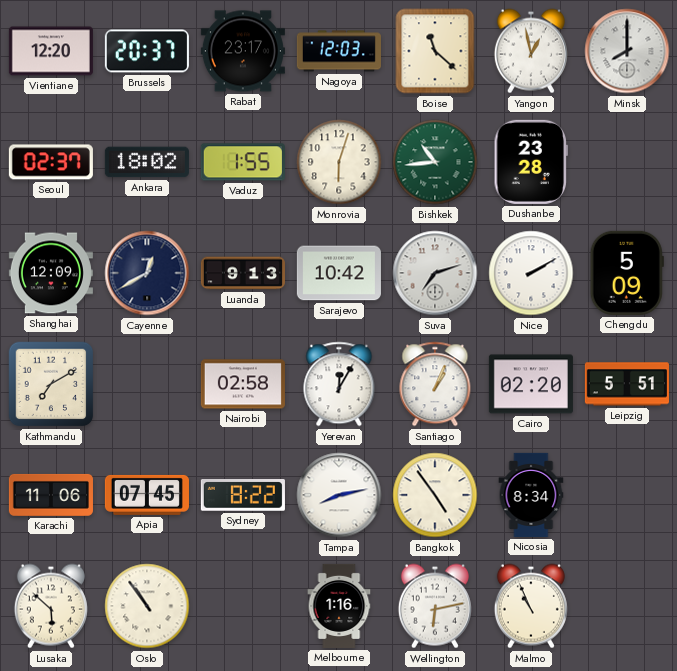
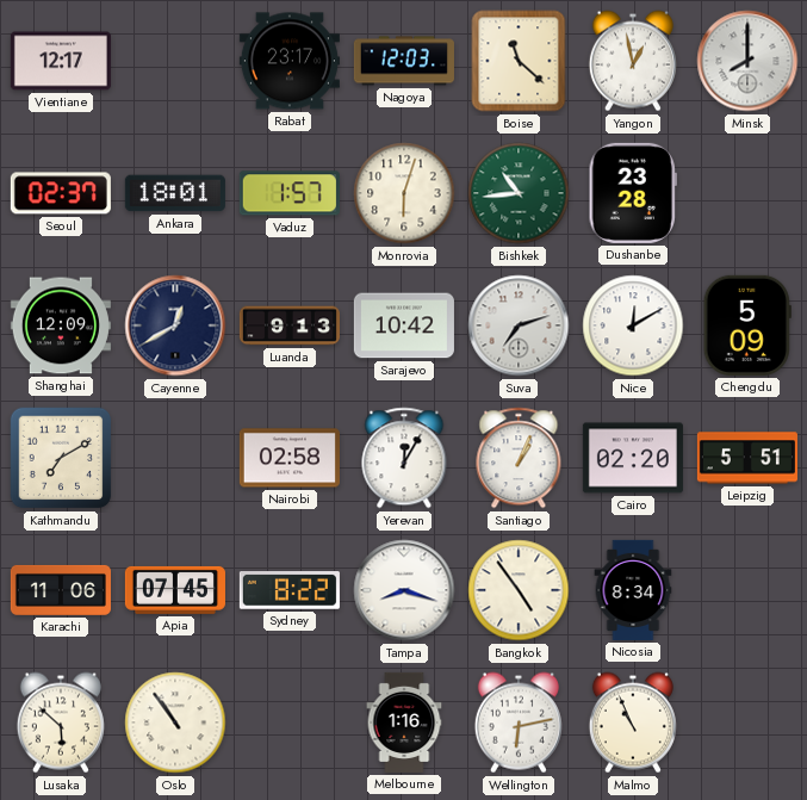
Vientiane: 12:20 -> 12:17 (61, 61)
Brussels: 20:37 -> none (147, 51)
Ankara: 18:02 -> 18:01 (175, 193)
Vaduz: 1:55 -> 1:57 (290, 193)
Nice: 2:10 -> 12:10 (633, 325)
Tampa: 8:13 -> 8:18 (404, 590)
